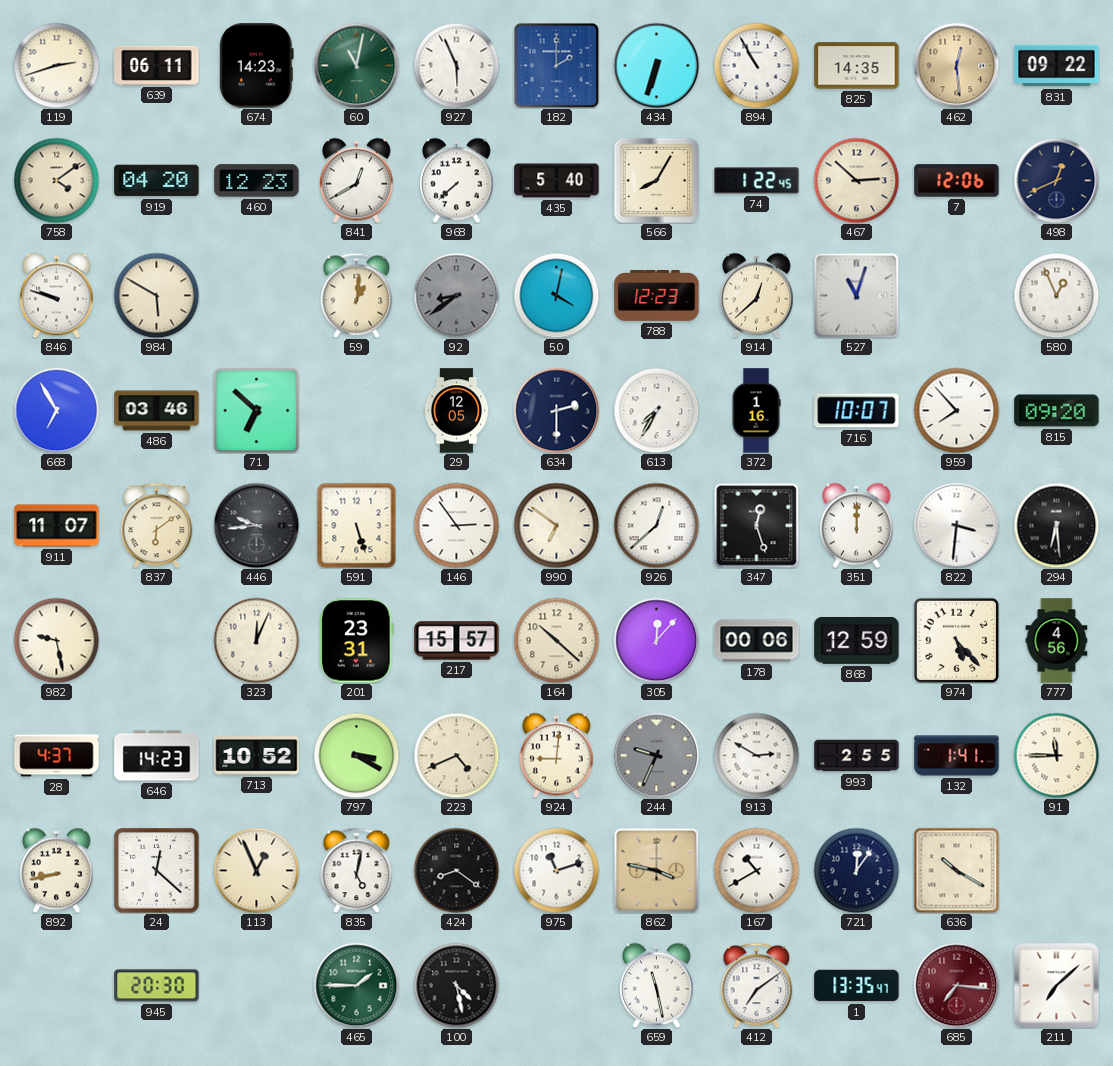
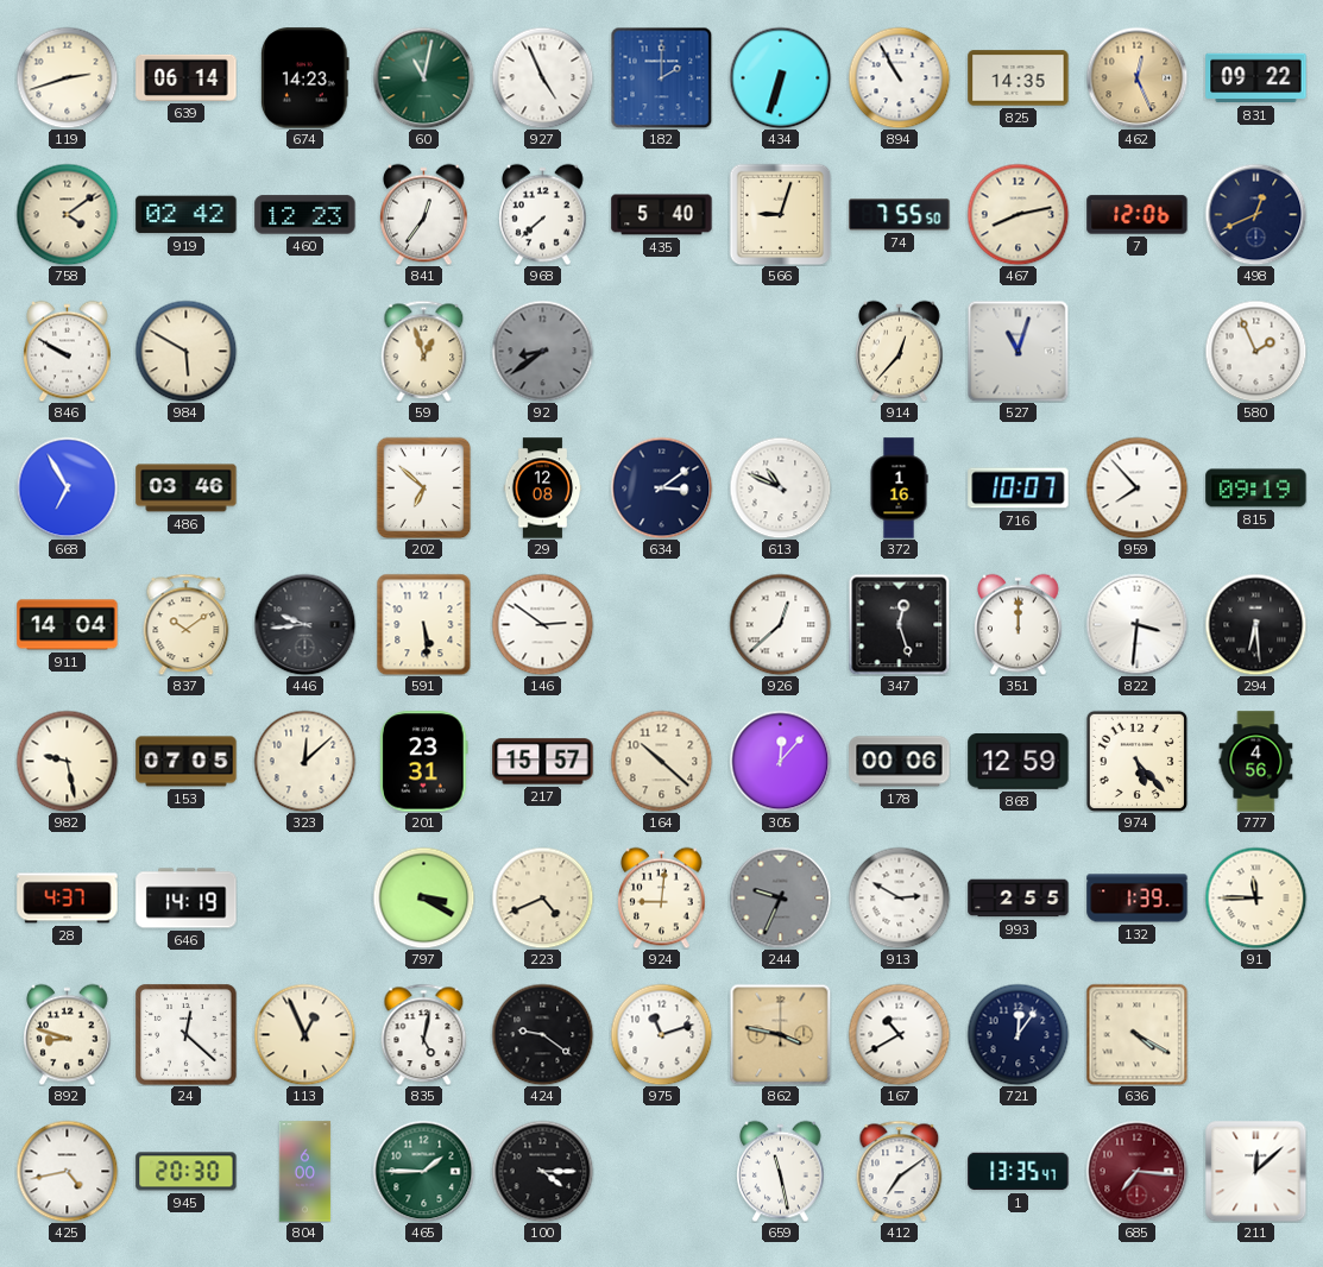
639: 06:11 -> 06:14 (187, 77)
927: 5:56 -> 4:56 (542, 77)
462: 12:29 -> 12:26 (1136, 77)
919: 04:20 -> 02:42 (187, 215)
841: 12:40 -> 12:36 (424, 214)
566: 8:05 -> 9:03 (780, 214)
74: 1:22 -> 7:55 (900, 215)
467: 2:52 -> 8:13 (1018, 214)
846: 9:48 -> 9:50 (68, 351)
59: 1:01 -> 12:57 (424, 351)
50: 4:02 -> none (556, 295)
788: 12:23 -> none (657, 296)
914: 12:38 -> 12:37 (900, 351)
580: 12:56 -> 1:56 (1255, 351)
71: 6:52 -> none (256, 410)
202: none -> 6:52 (424, 487)
29: 12:05 -> 12:08 (543, 488)
634: 2:30 -> 3:09 (661, 487)
613: 7:35 -> 10:49 (780, 487)
815: 09:20 -> 09:19 (1256, 488)
911: 11:07 -> 14:04 (68, 625)
837: 6:09 -> 10:09 (187, 624)
591: 5:27 -> 5:29 (424, 624)
146: 2:54 -> 2:51 (542, 624)
990: 6:51 -> none (556, 525)
153: none -> 07:05 (187, 762)
323: 12:04 -> 12:08 (304, 761)
646: 14:23 -> 14:19 (187, 899)
713: 10:52 -> none (257, 756)
132: 1:41 -> 1:39 (1138, 899)
892: 8:43 -> 8:48 (68, 1034)
424: 8:21 -> 9:21 (542, 1034)
636: 10:20 -> 4:20 (1136, 1034)
425: none -> 4:43 (67, 1171)
804: none -> 6:00 (305, 1172)
100: 4:28 -> 4:15 (542, 1171)
211: 7:08 -> 12:08 (1255, 1171)
